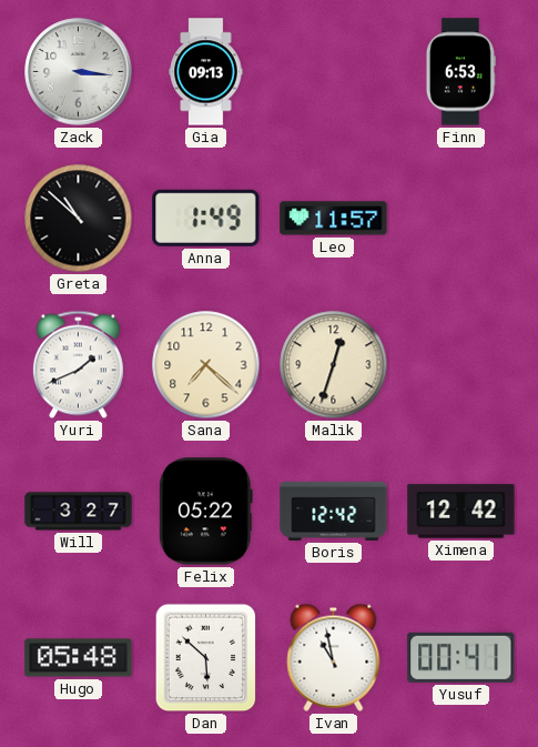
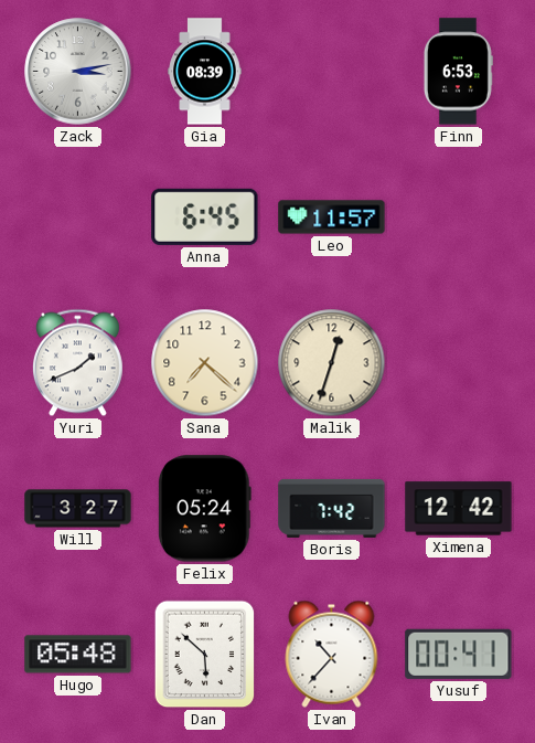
Zack: 3:16 -> 3:13 (78, 72)
Gia: 09:13 -> 08:39 (205, 72)
Greta: 10:52 -> none (79, 219)
Anna: 1:49 -> 6:45 (205, 216)
Felix: 05:22 -> 05:24 (204, 509)
Boris: 12:42 -> 7:42 (332, 508)
Ivan: 10:58 -> 10:37 (332, 654)
